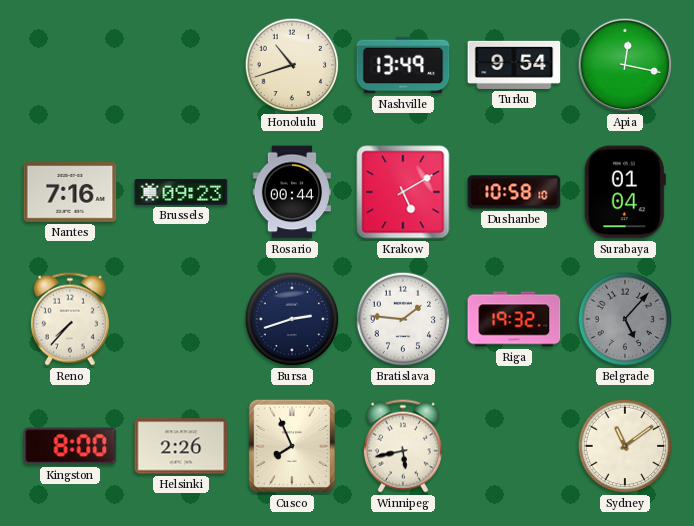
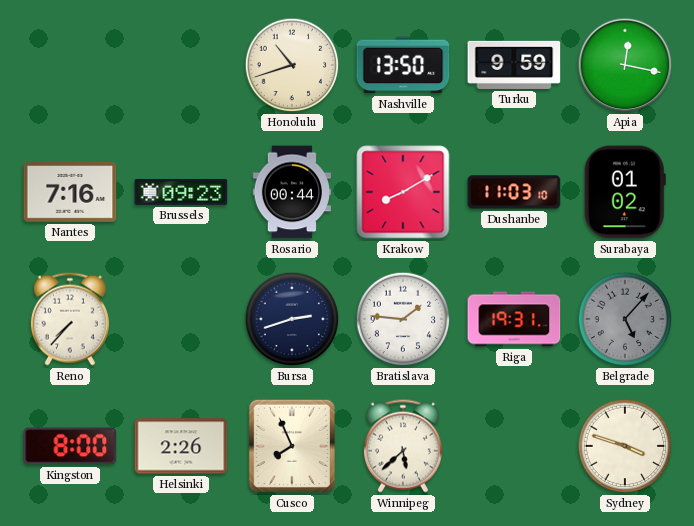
Nashville: 13:49 -> 13:50 (403, 65)
Turku: 9:54 -> 9:59 (514, 65)
Krakow: 5:10 -> 8:10 (403, 192)
Dushanbe: 10:58 -> 11:03 (514, 192)
Surabaya: 01:04 -> 01:02 (625, 192)
Riga: 19:32 -> 19:31 (514, 319)
Winnipeg: 5:43 -> 5:38 (403, 446)
Sydney: 11:09 -> 3:48 (625, 446)
